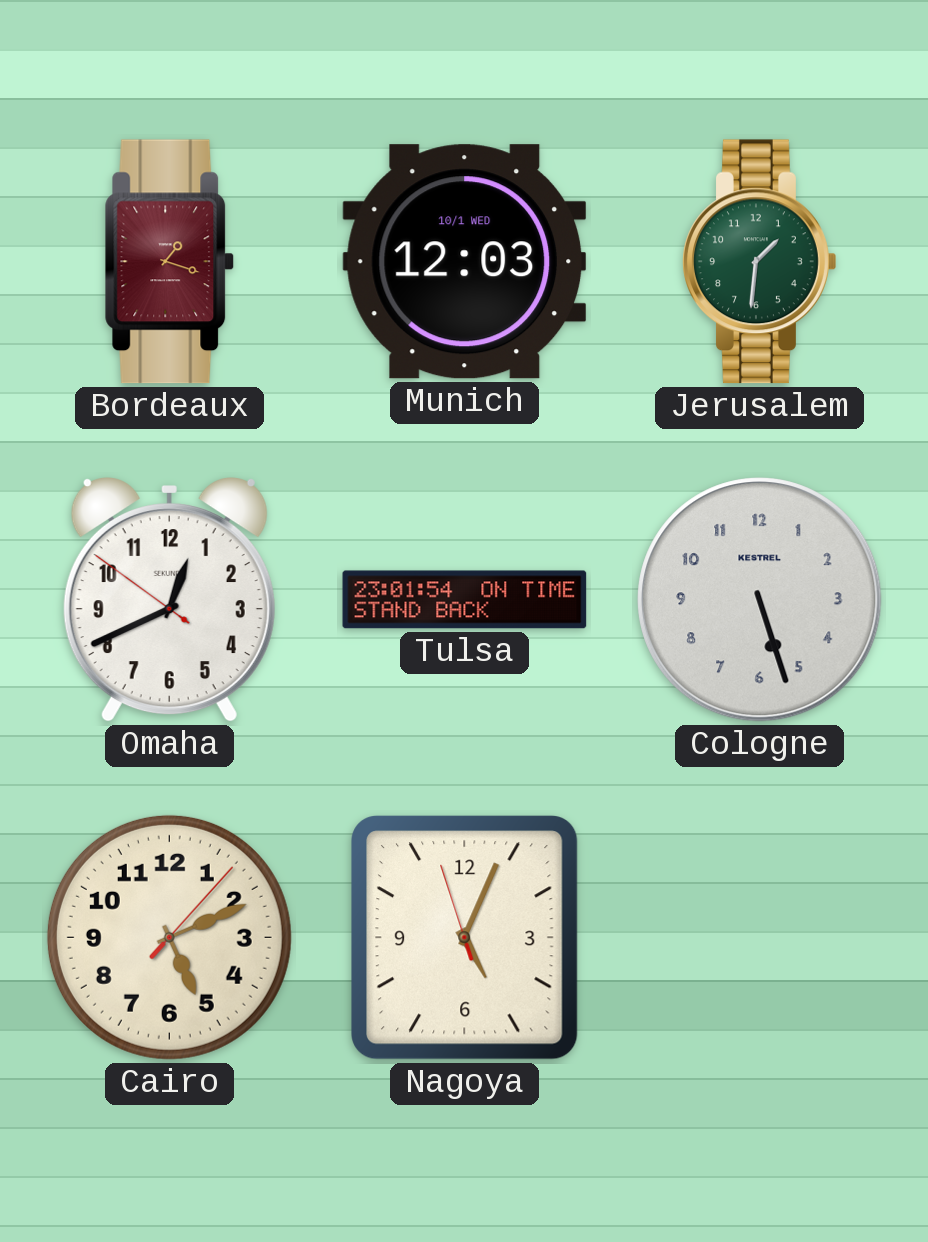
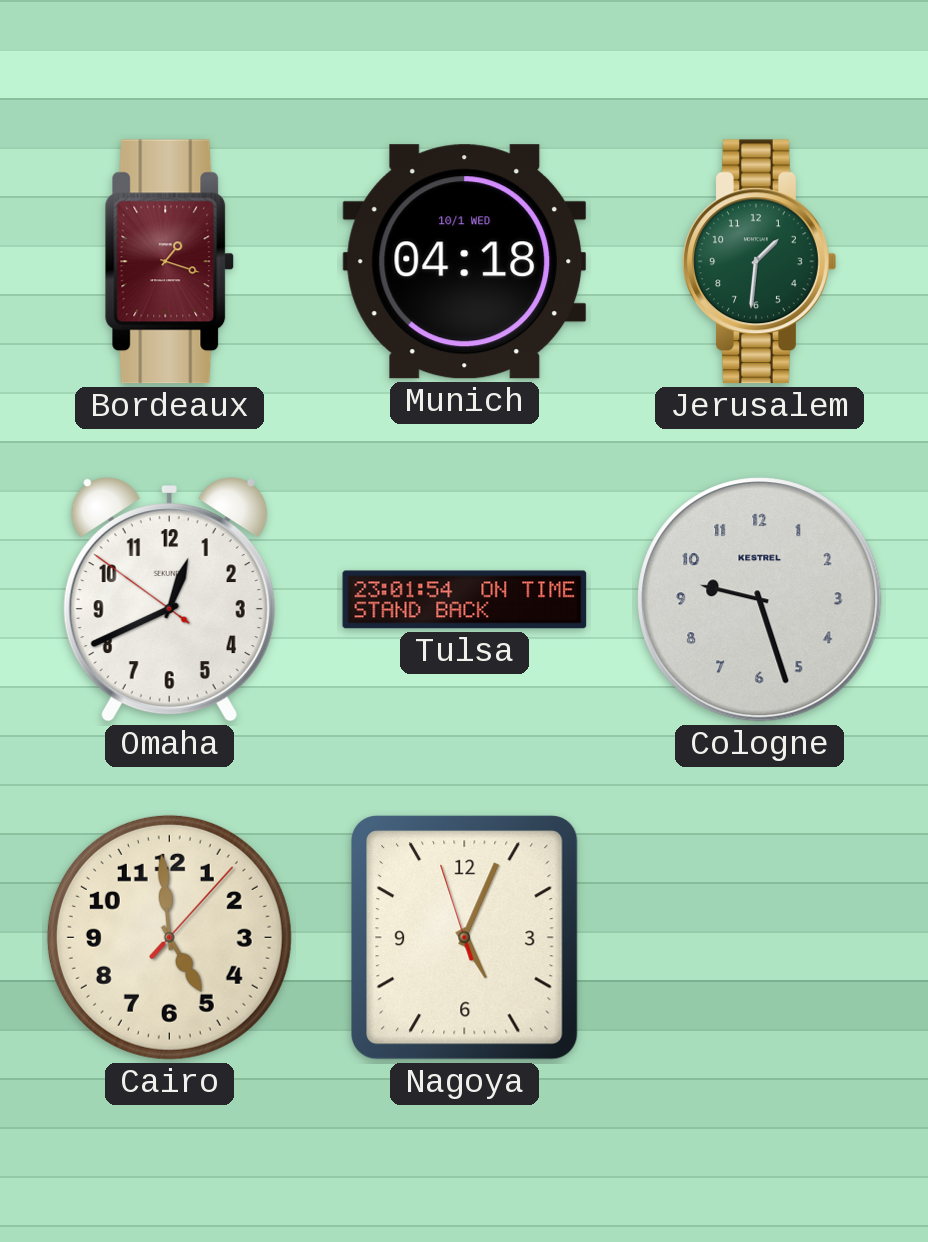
Munich: 12:03 -> 04:18 (465, 262)
Cologne: 5:27 -> 9:27 (760, 600)
Cairo: 5:11 -> 4:59 (169, 937)
